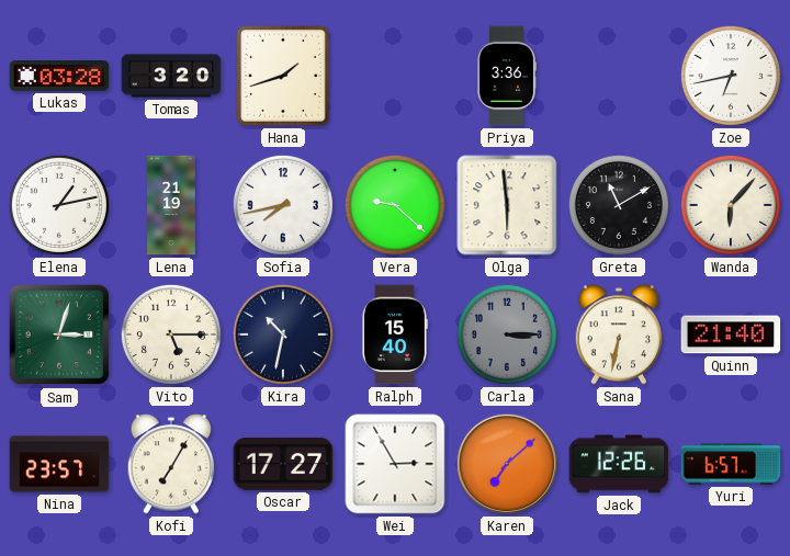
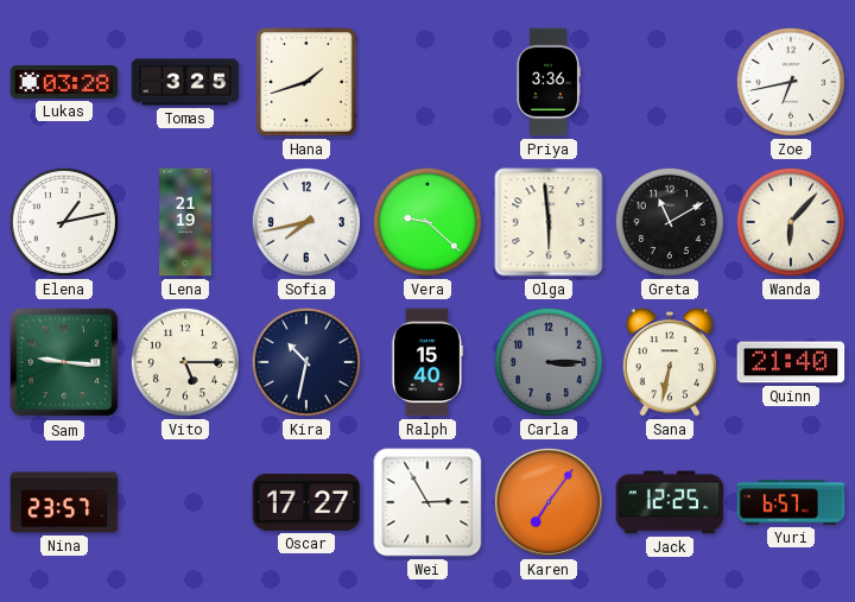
Tomas: 3:20 -> 3:25 (185, 82)
Sam: 3:03 -> 9:16 (64, 362)
Kofi: 7:05 -> none (171, 464)
Karen: 7:08 -> 7:06 (549, 502)
Jack: 12:26 -> 12:25 (670, 502)
